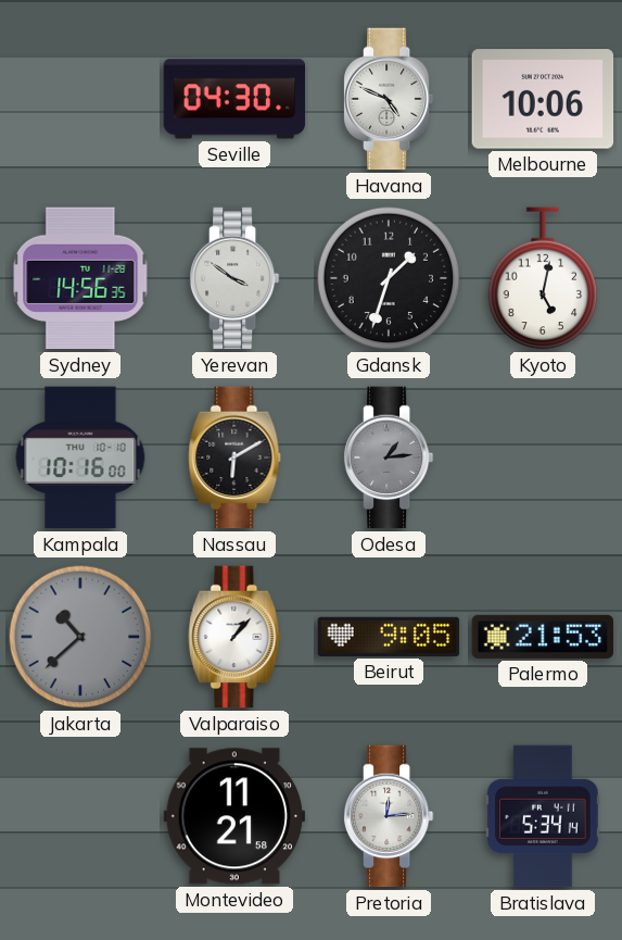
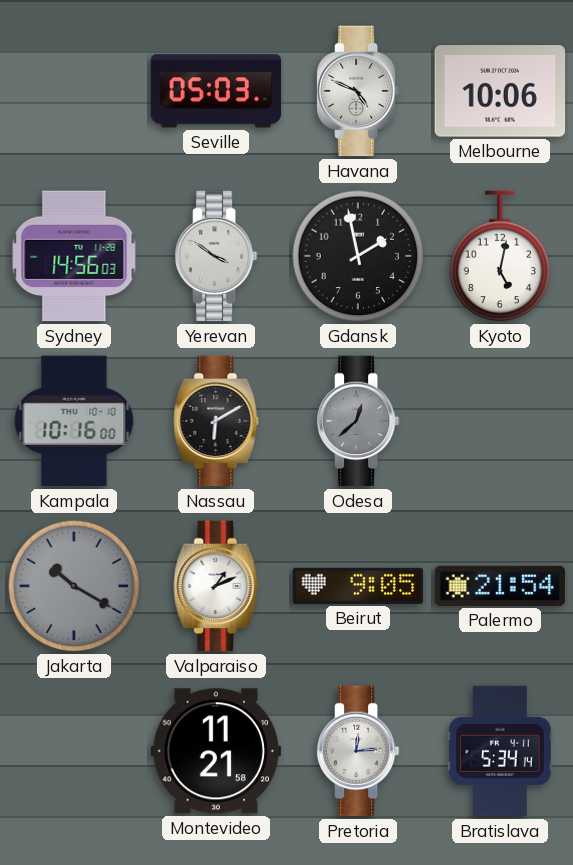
Seville: 04:30 -> 05:03 (216, 91)
Sydney: 14:56:35 -> 14:56:03 (74, 256)
Gdansk: 1:33 -> 1:58 (358, 256)
Odesa: 1:14 -> 12:38 (358, 421)
Jakarta: 10:38 -> 10:20 (74, 586)
Valparaiso: 1:07 -> 1:11 (216, 586)
Palermo: 21:53 -> 21:54 (500, 586)
